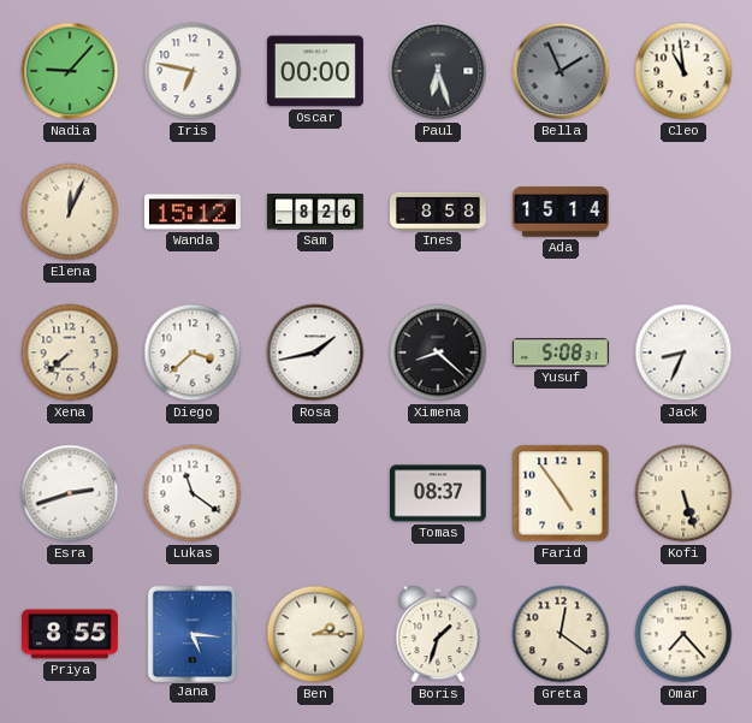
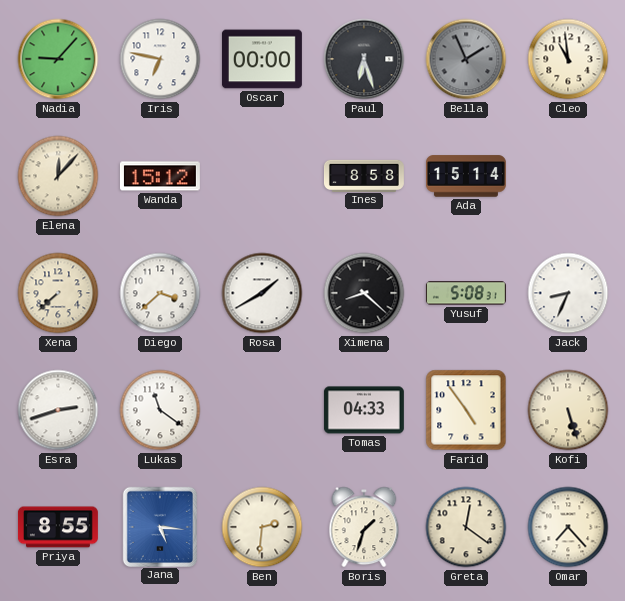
Elena: 12:04 -> 12:07 (58, 176)
Sam: 8:26 -> none (315, 213)
Rosa: 1:43 -> 1:40 (262, 293)
Tomas: 08:37 -> 04:33 (364, 410)
Ben: 2:15 -> 2:31 (262, 527)
